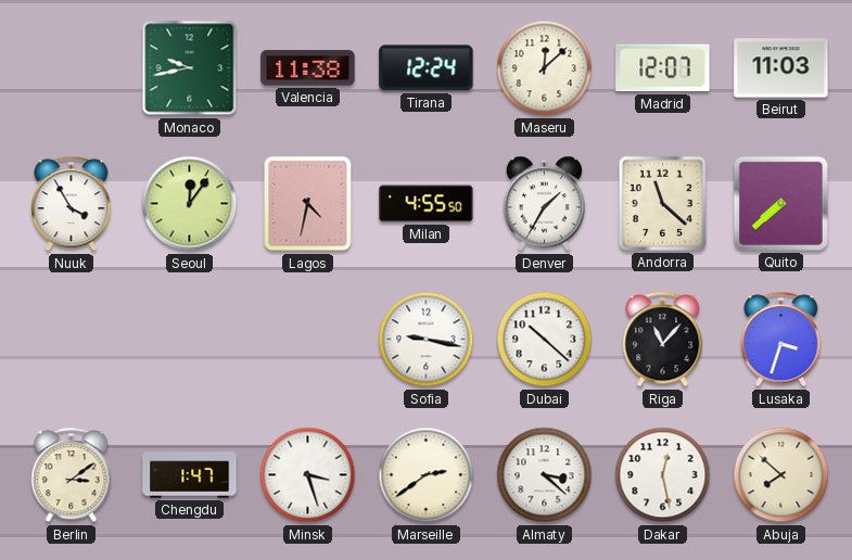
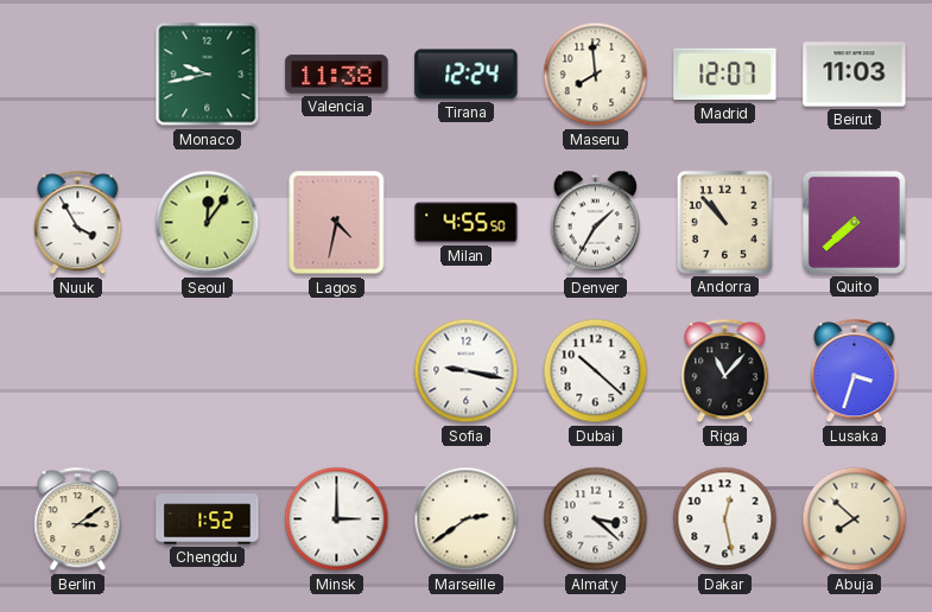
Maseru: 12:08 -> 7:59 (596, 75)
Andorra: 11:22 -> 10:53 (724, 222)
Chengdu: 1:47 -> 1:52 (208, 519)
Minsk: 3:27 -> 3:00 (337, 519)
